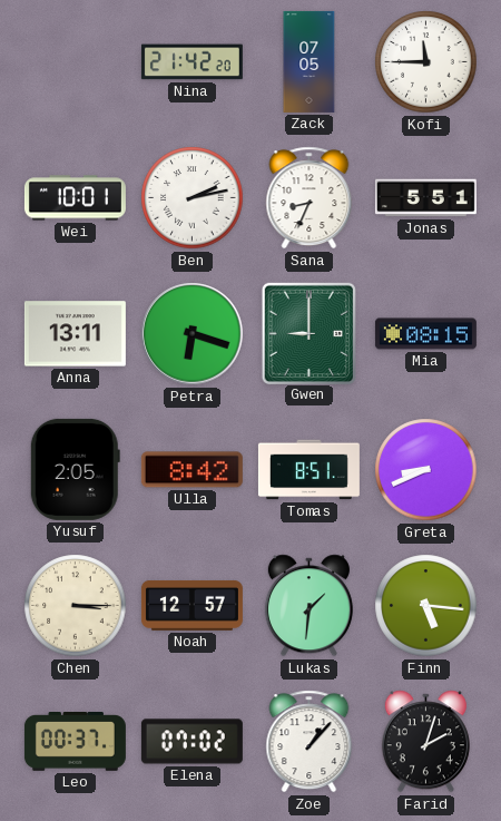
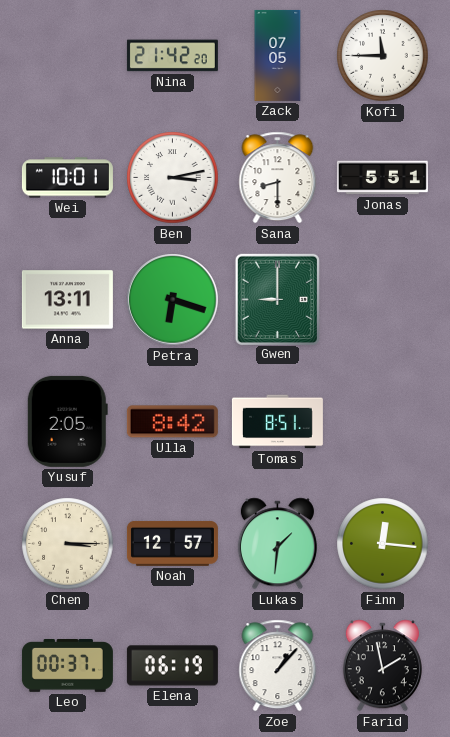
Ben: 2:13 -> 3:13 (173, 178)
Sana: 8:34 -> 8:30 (278, 178)
Mia: 08:15 -> none (425, 334)
Greta: 8:41 -> none (426, 470)
Finn: 5:16 -> 12:16 (383, 544)
Elena: 07:02 -> 06:19 (172, 666)
Farid: 2:03 -> 1:58 (382, 666)
